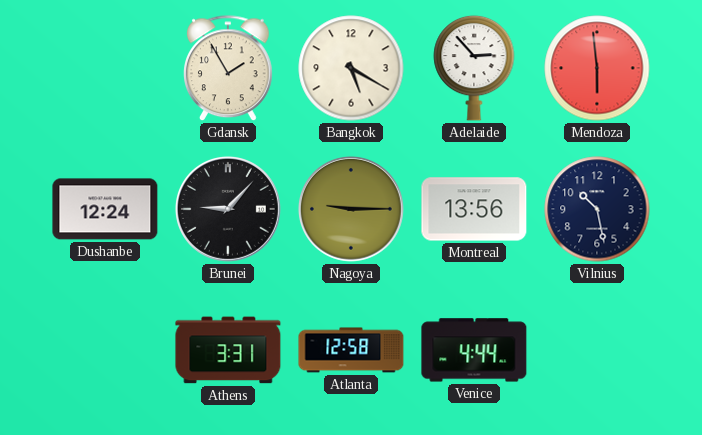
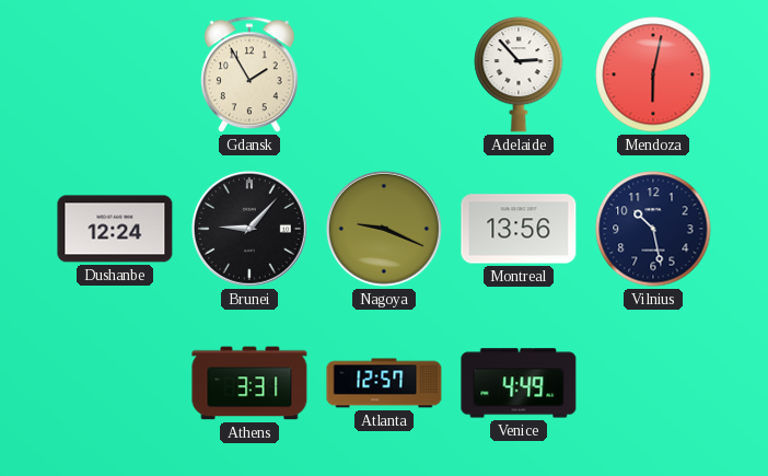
Bangkok: 5:20 -> none (351, 68)
Mendoza: 5:59 -> 6:02 (653, 74)
Nagoya: 9:15 -> 9:19 (384, 229)
Atlanta: 12:58 -> 12:57 (384, 383)
Venice: 4:44 -> 4:49 (519, 383)
